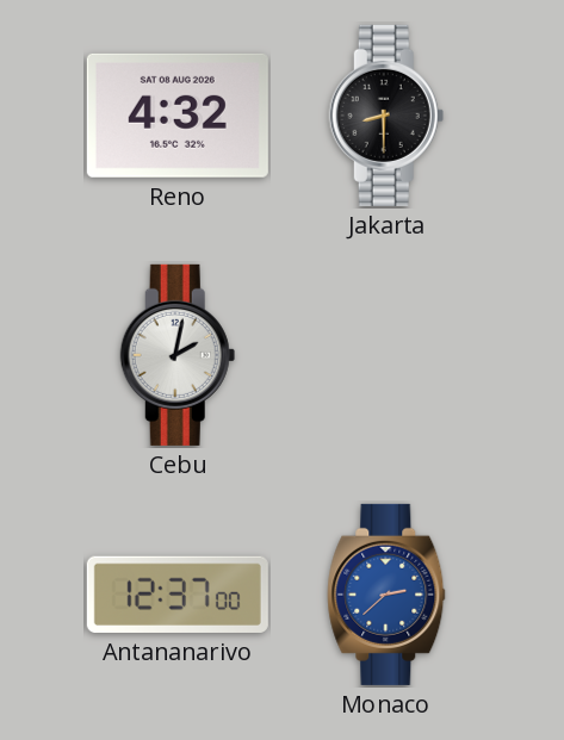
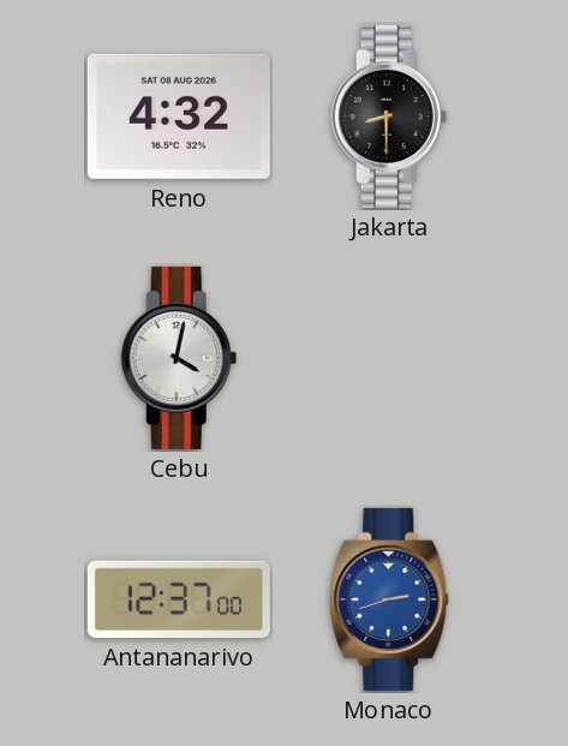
Cebu: 2:02 -> 4:02 (179, 358)
Monaco: 2:38 -> 2:42 (389, 599)
